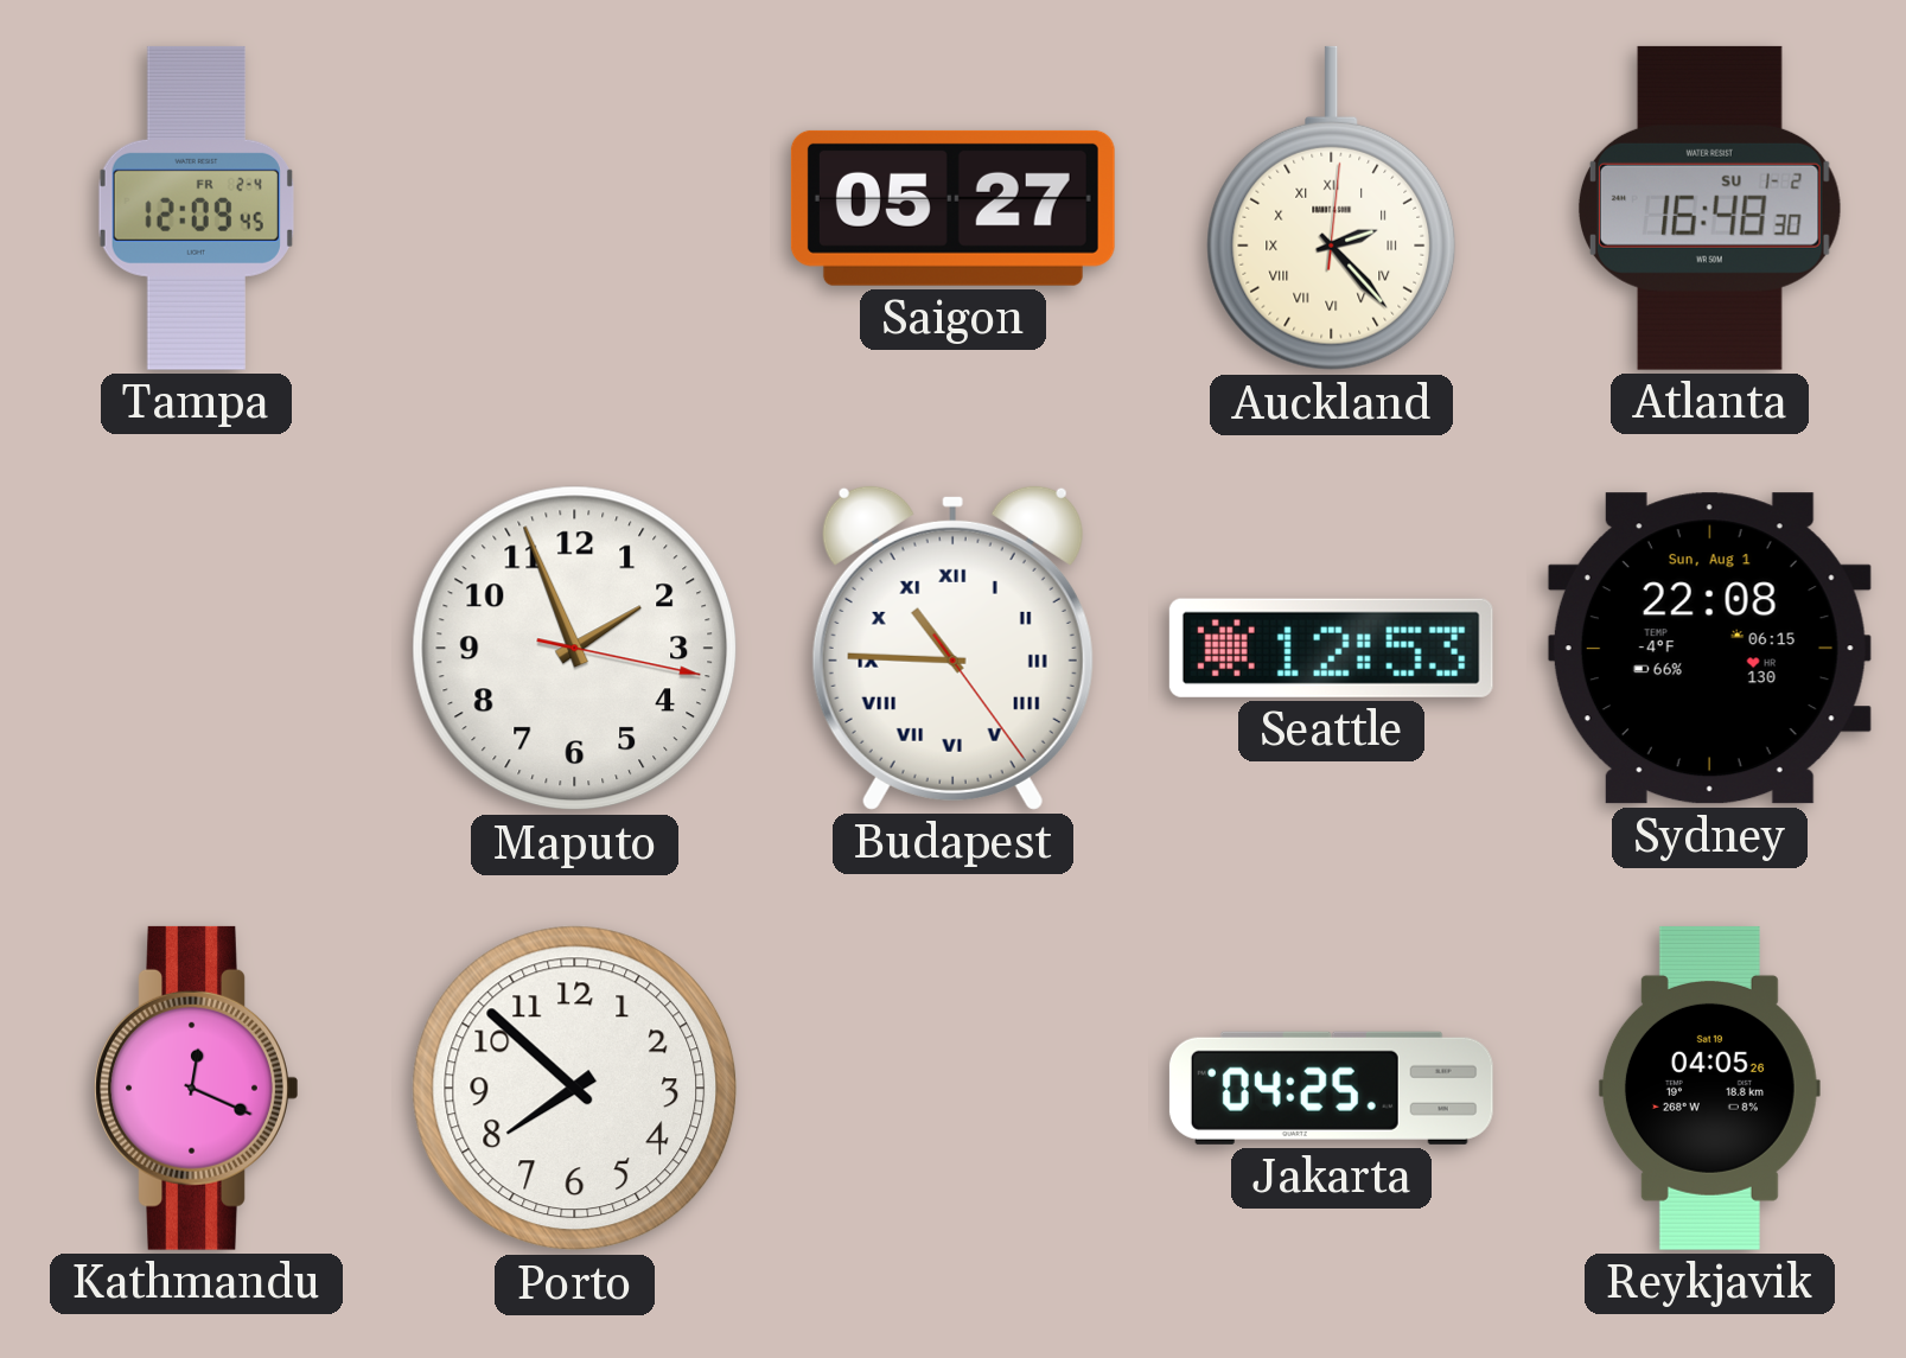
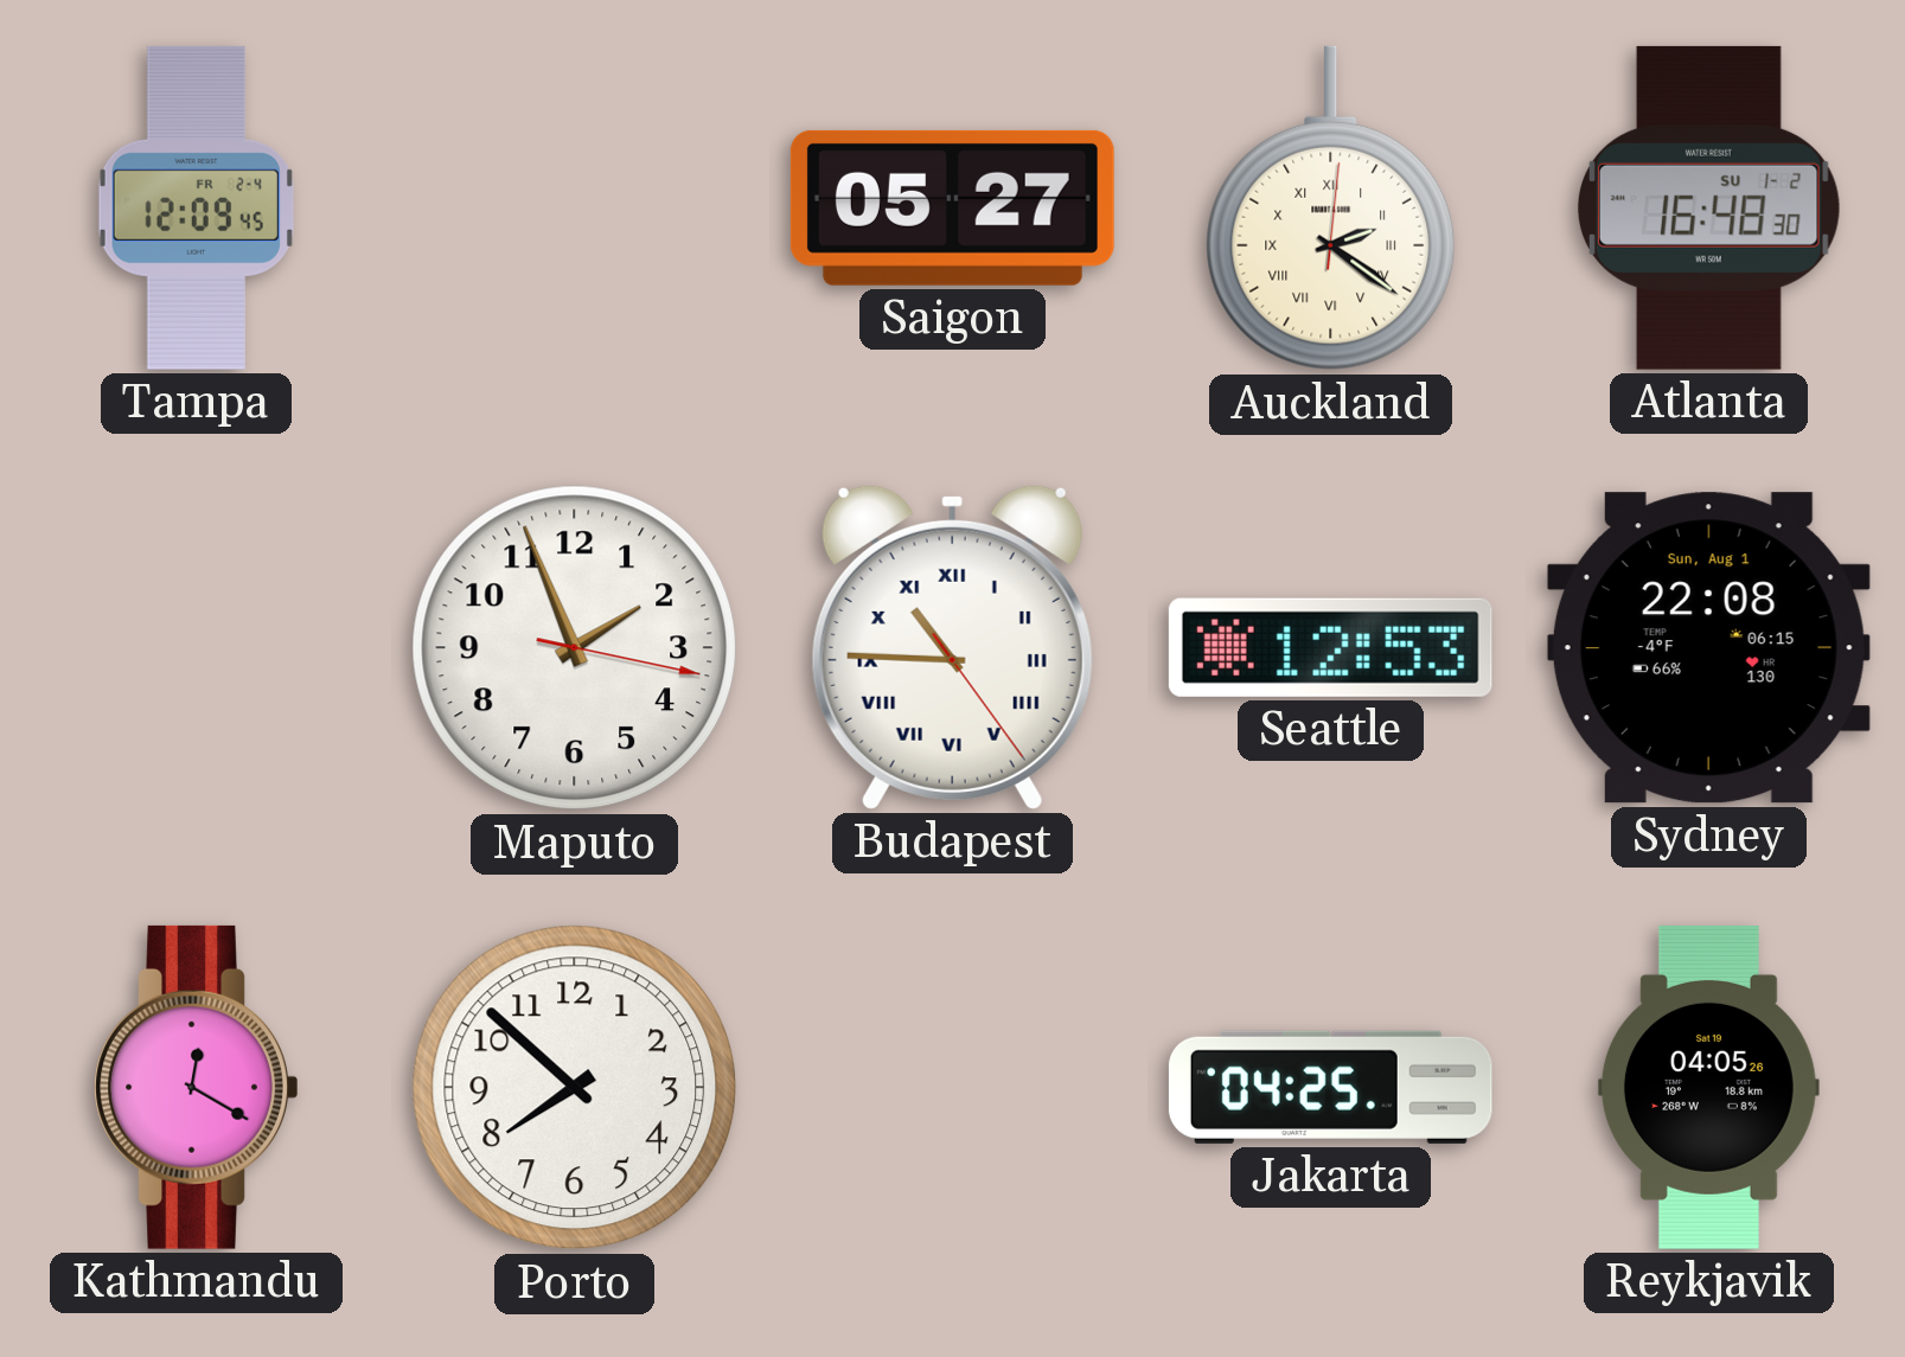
Auckland: 2:23 -> 2:21 (1331, 209)
Kathmandu: 12:19 -> 12:20 (197, 1087)
